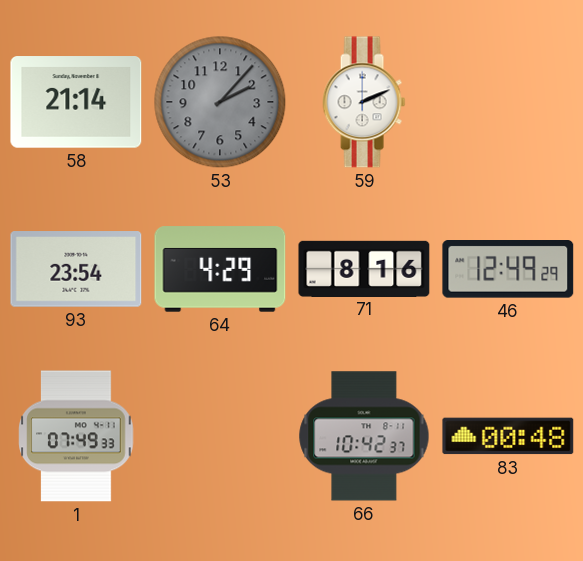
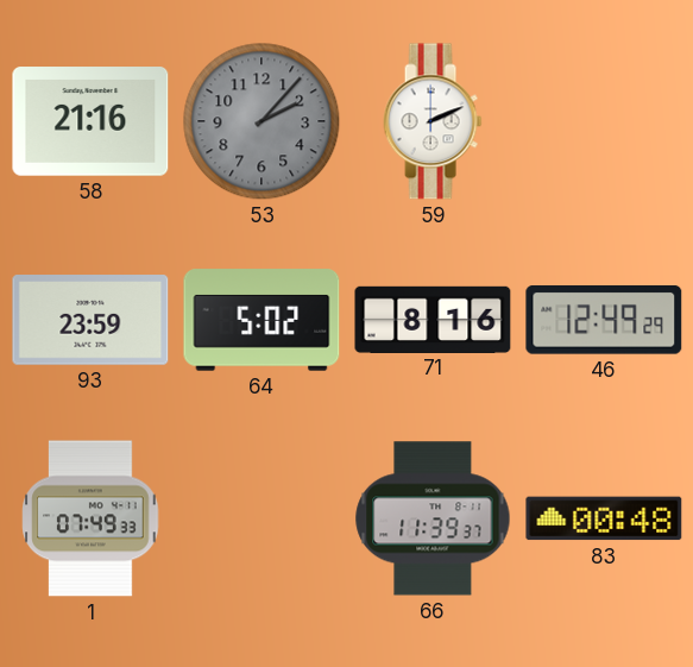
58: 21:14 -> 21:16 (90, 121)
93: 23:54 -> 23:59 (90, 320)
64: 4:29 -> 5:02 (262, 320)
66: 10:42 -> 11:39 (433, 518)
